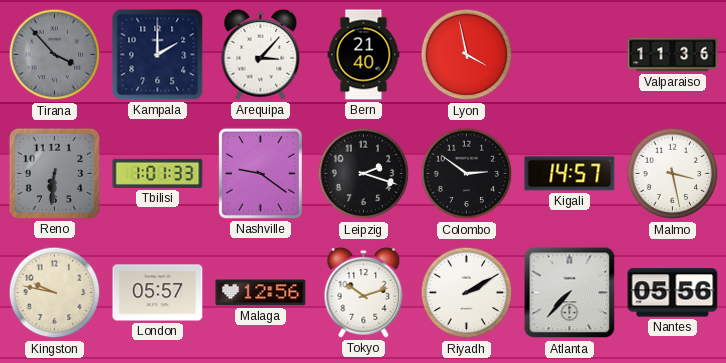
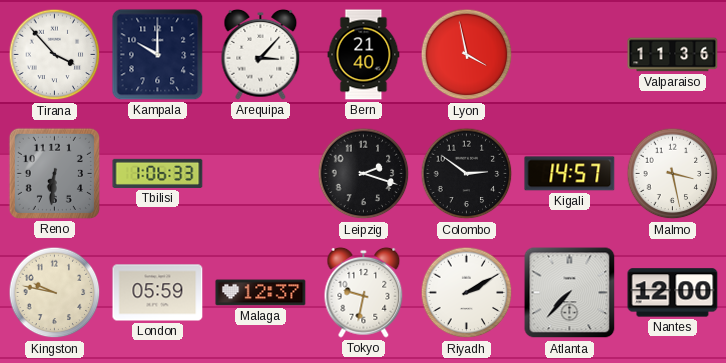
Tirana dial: grey -> white (55, 55)
Kampala: 2:00 -> 10:00 (158, 55)
Tbilisi: 1:01 -> 1:06 (158, 173)
Nashville: 9:21 -> none (260, 173)
London: 05:57 -> 05:59 (158, 293)
Malaga: 12:56 -> 12:37 (261, 293)
Tokyo: 10:12 -> 9:32 (364, 292)
Nantes: 05:56 -> 12:00 (673, 293)
